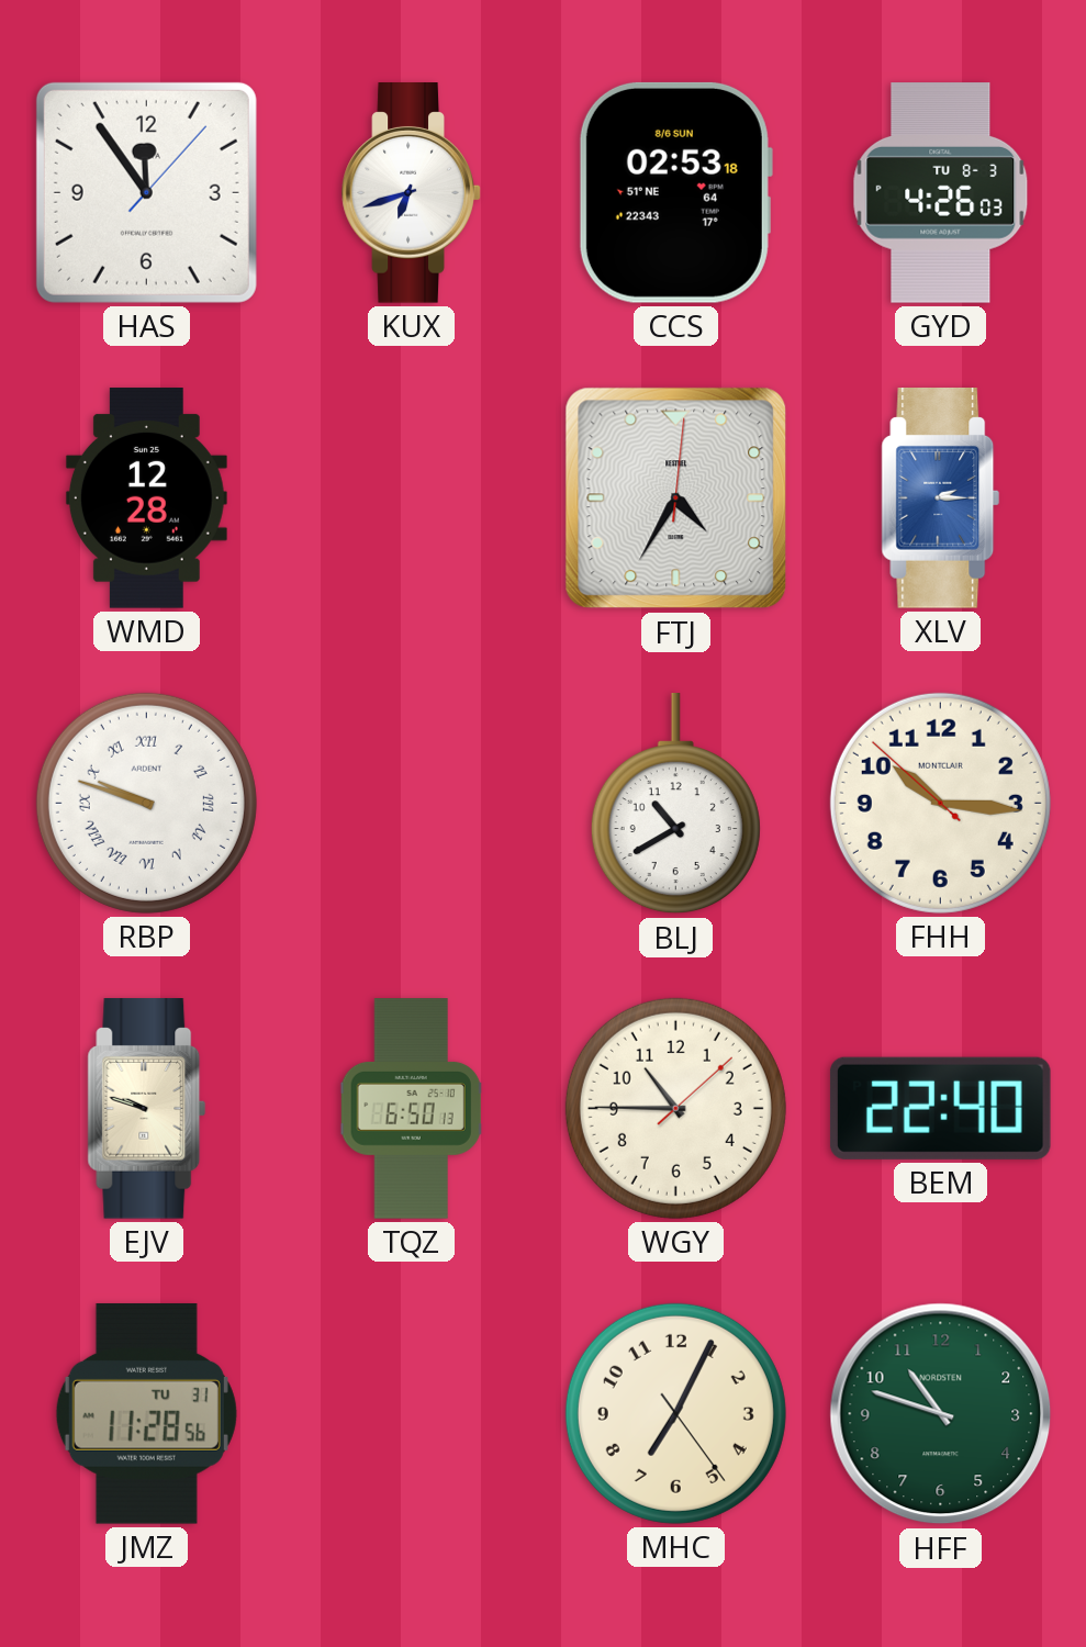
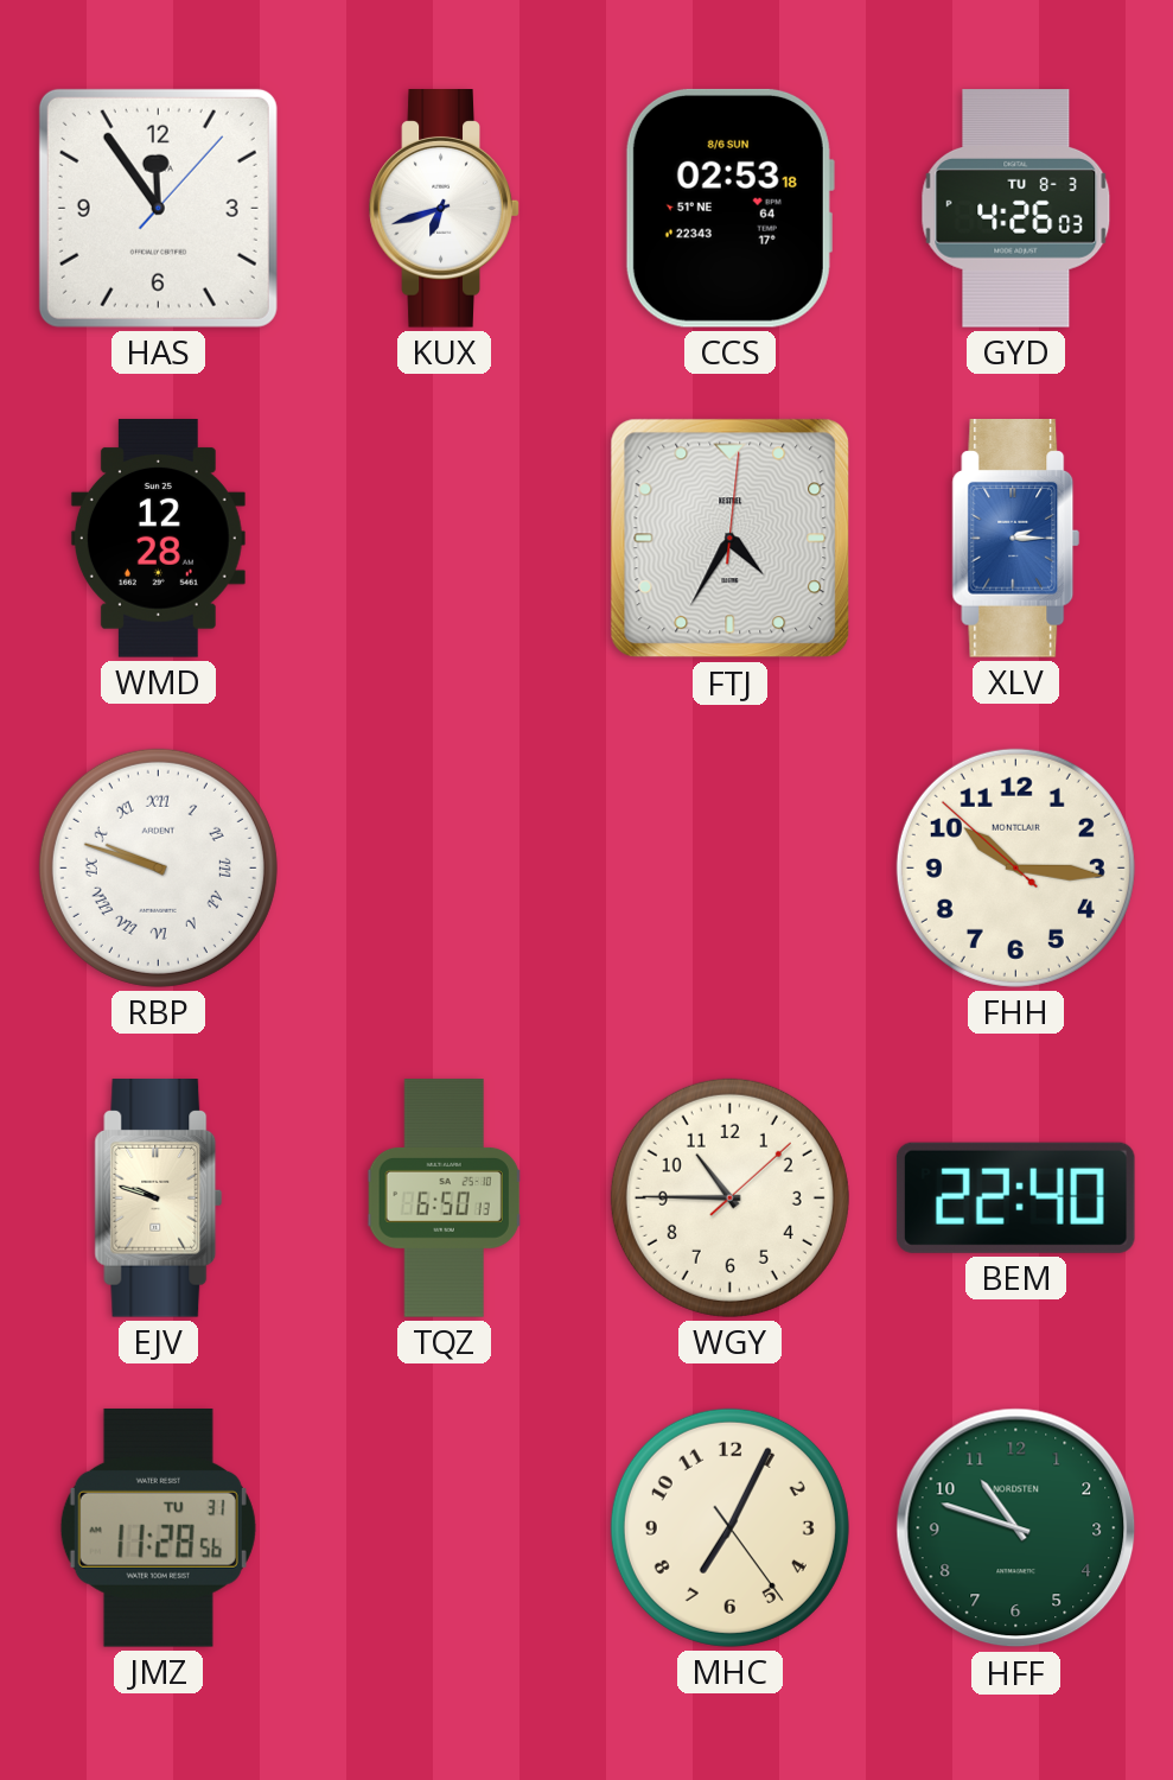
BLJ: 10:40 -> none (675, 805)
